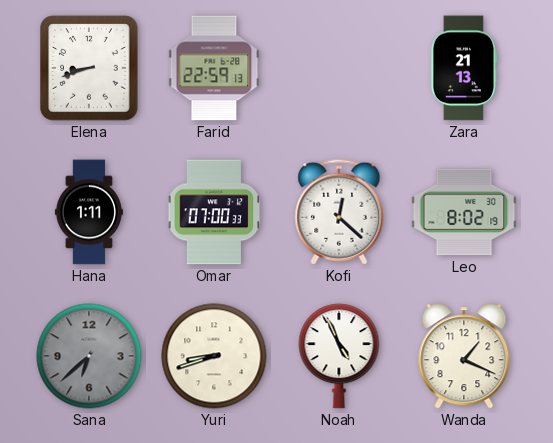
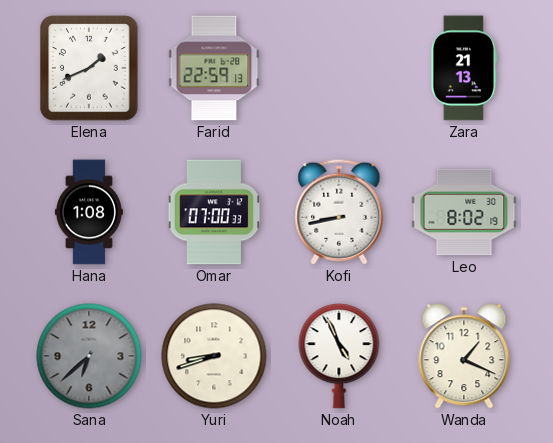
Elena: 8:42 -> 1:41 (89, 68)
Hana: 1:11 -> 1:08 (89, 212)
Kofi: 12:22 -> 8:43 (339, 212)
